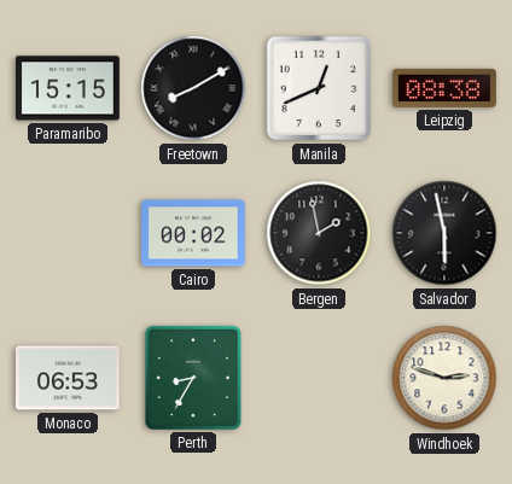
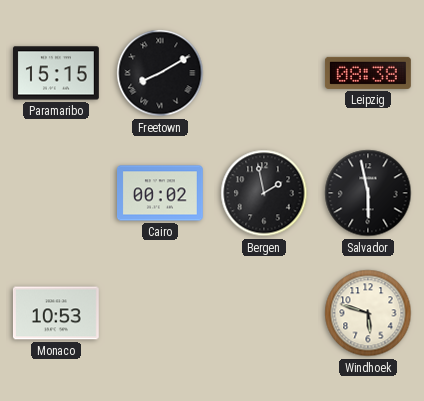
Manila: 12:41 -> none (319, 88)
Monaco: 06:53 -> 10:53 (56, 313)
Perth: 8:35 -> none (193, 378)
Windhoek: 2:48 -> 5:48 (368, 313)
